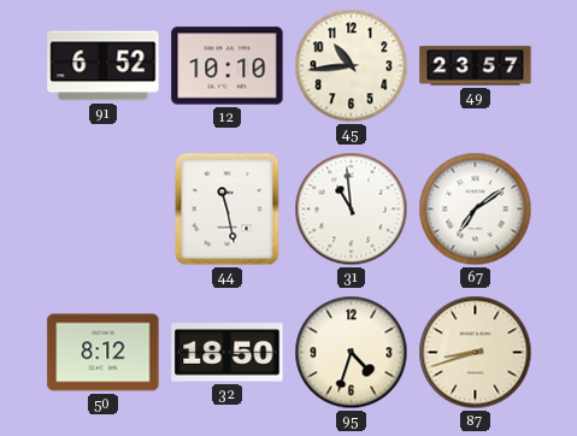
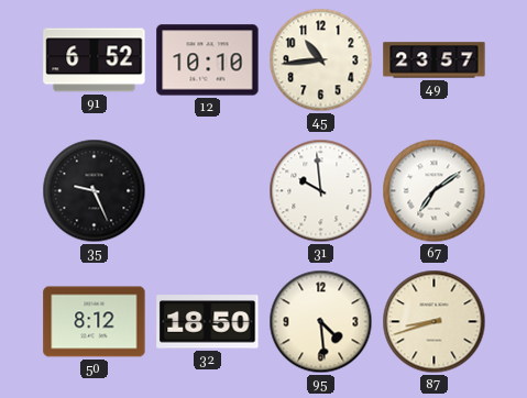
35: none -> 9:26 (95, 191)
44: 11:28 -> none (228, 210)
31: 10:59 -> 9:59 (321, 191)
95: 4:33 -> 4:29 (321, 322)
